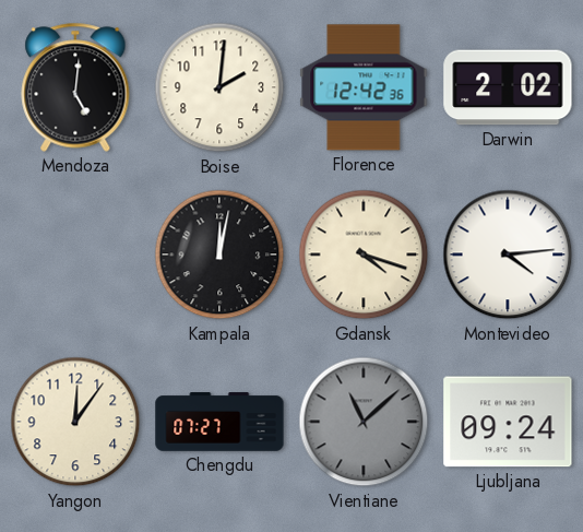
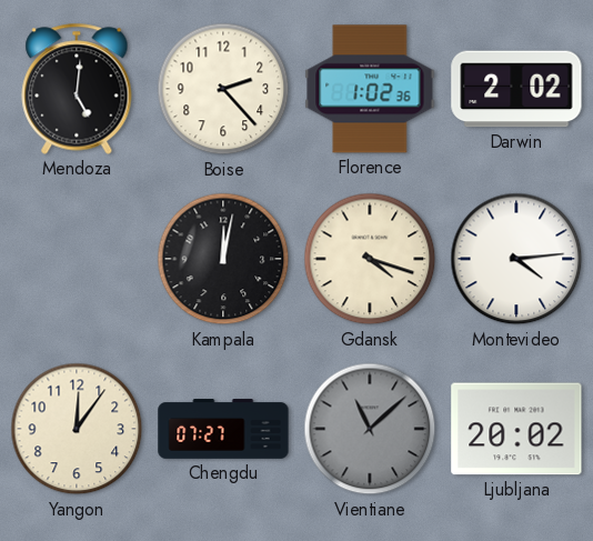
Boise: 2:01 -> 2:23 (223, 89)
Florence: 12:42 -> 1:02 (370, 89)
Ljubljana: 09:24 -> 20:02 (516, 429)
